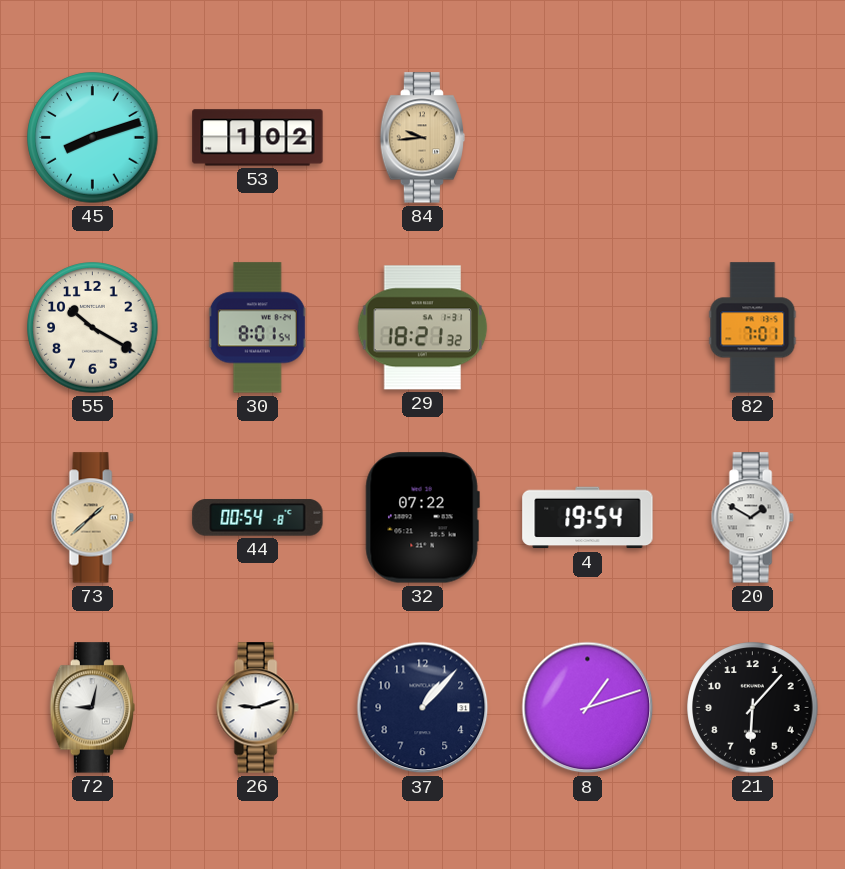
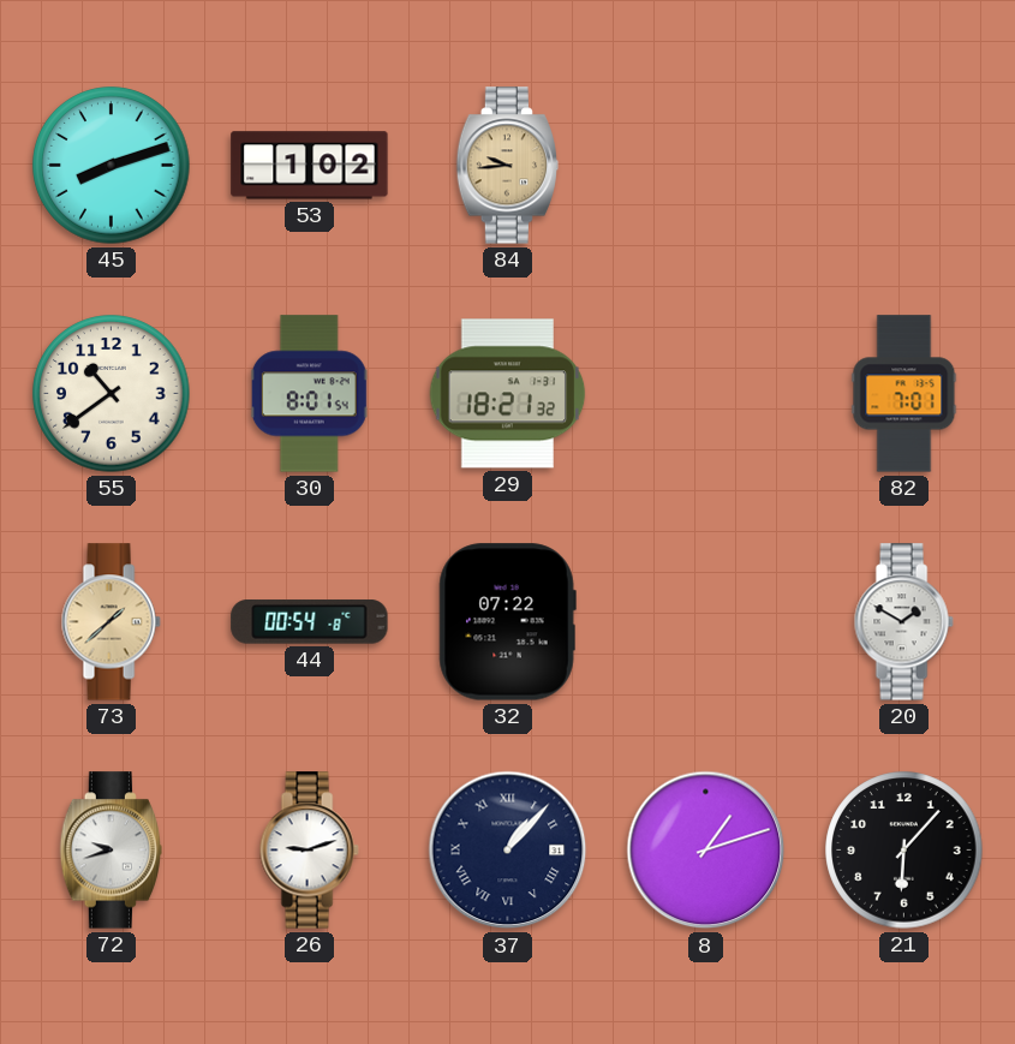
55: 10:20 -> 10:39 (112, 394)
4: 19:54 -> none (588, 518)
72: 9:02 -> 9:42 (112, 851)
37 numerals: Arabic -> Roman (508, 851)
